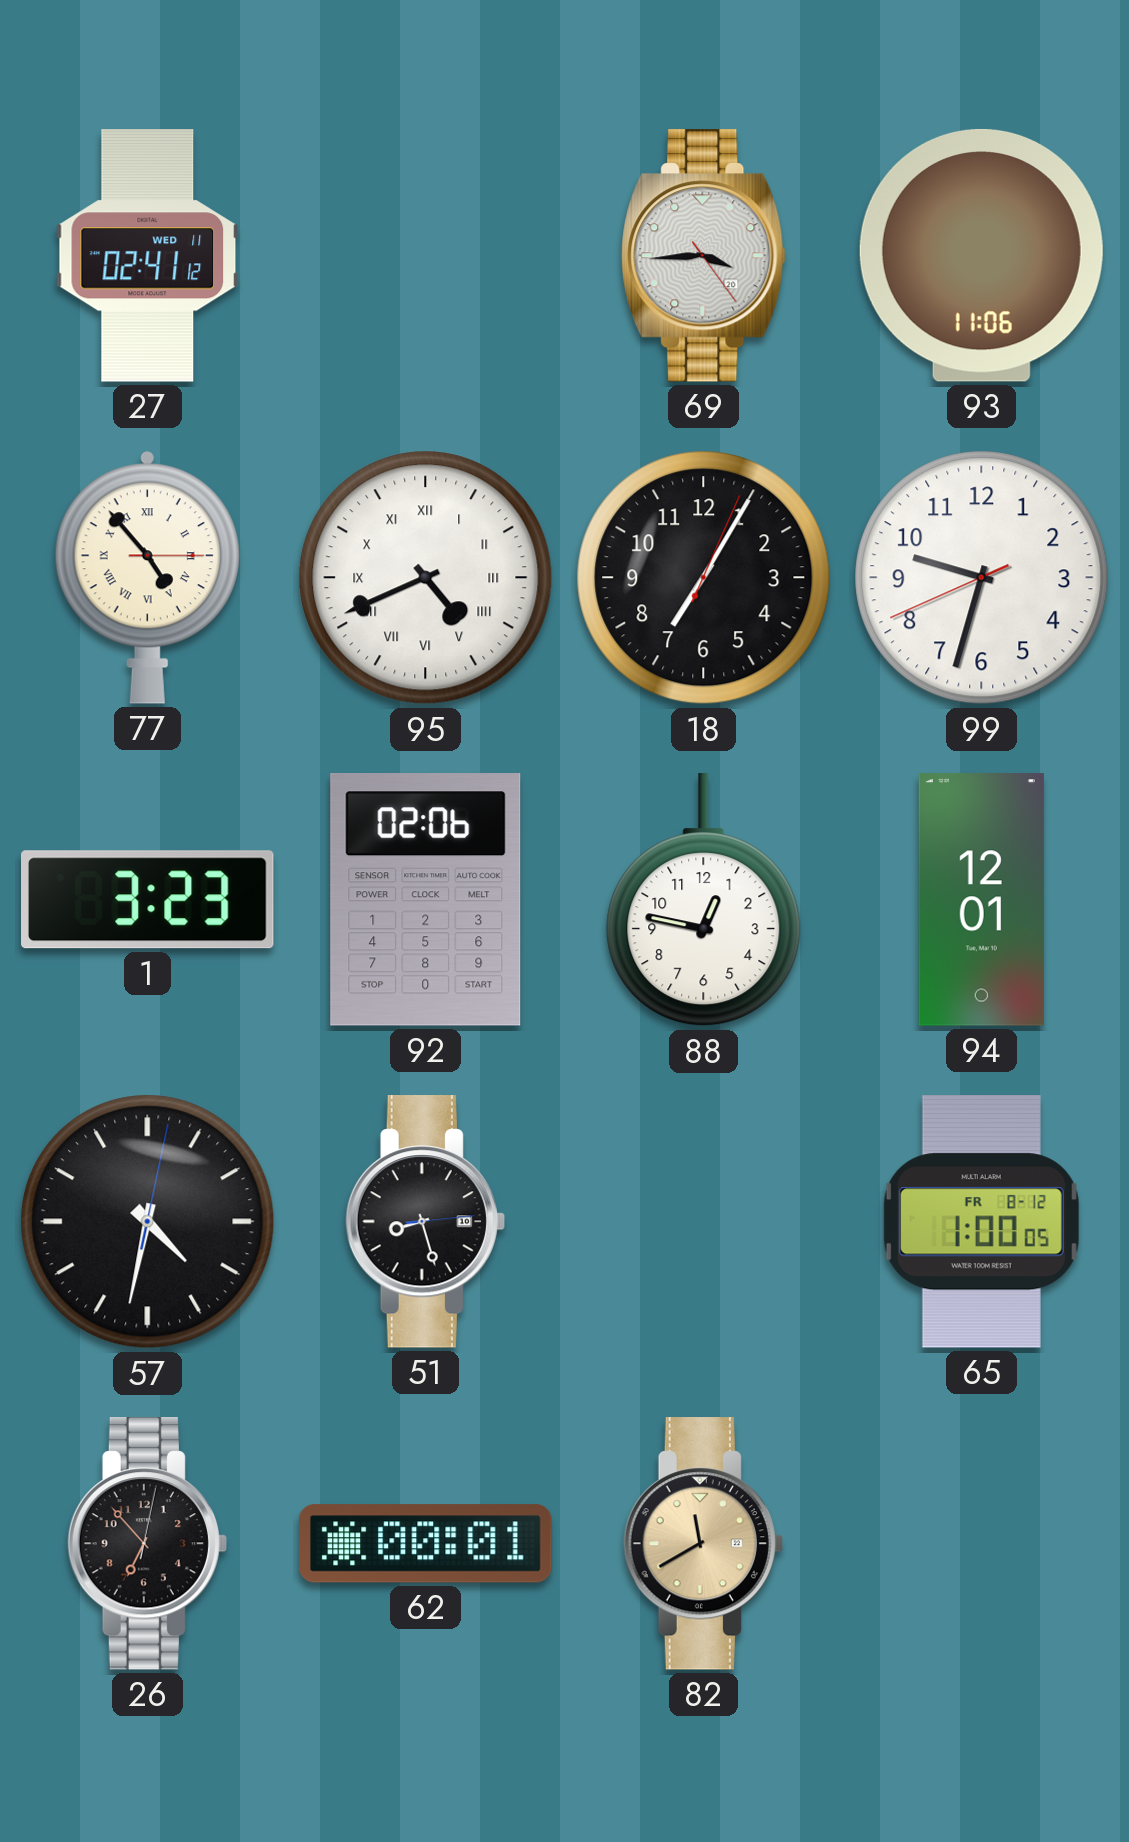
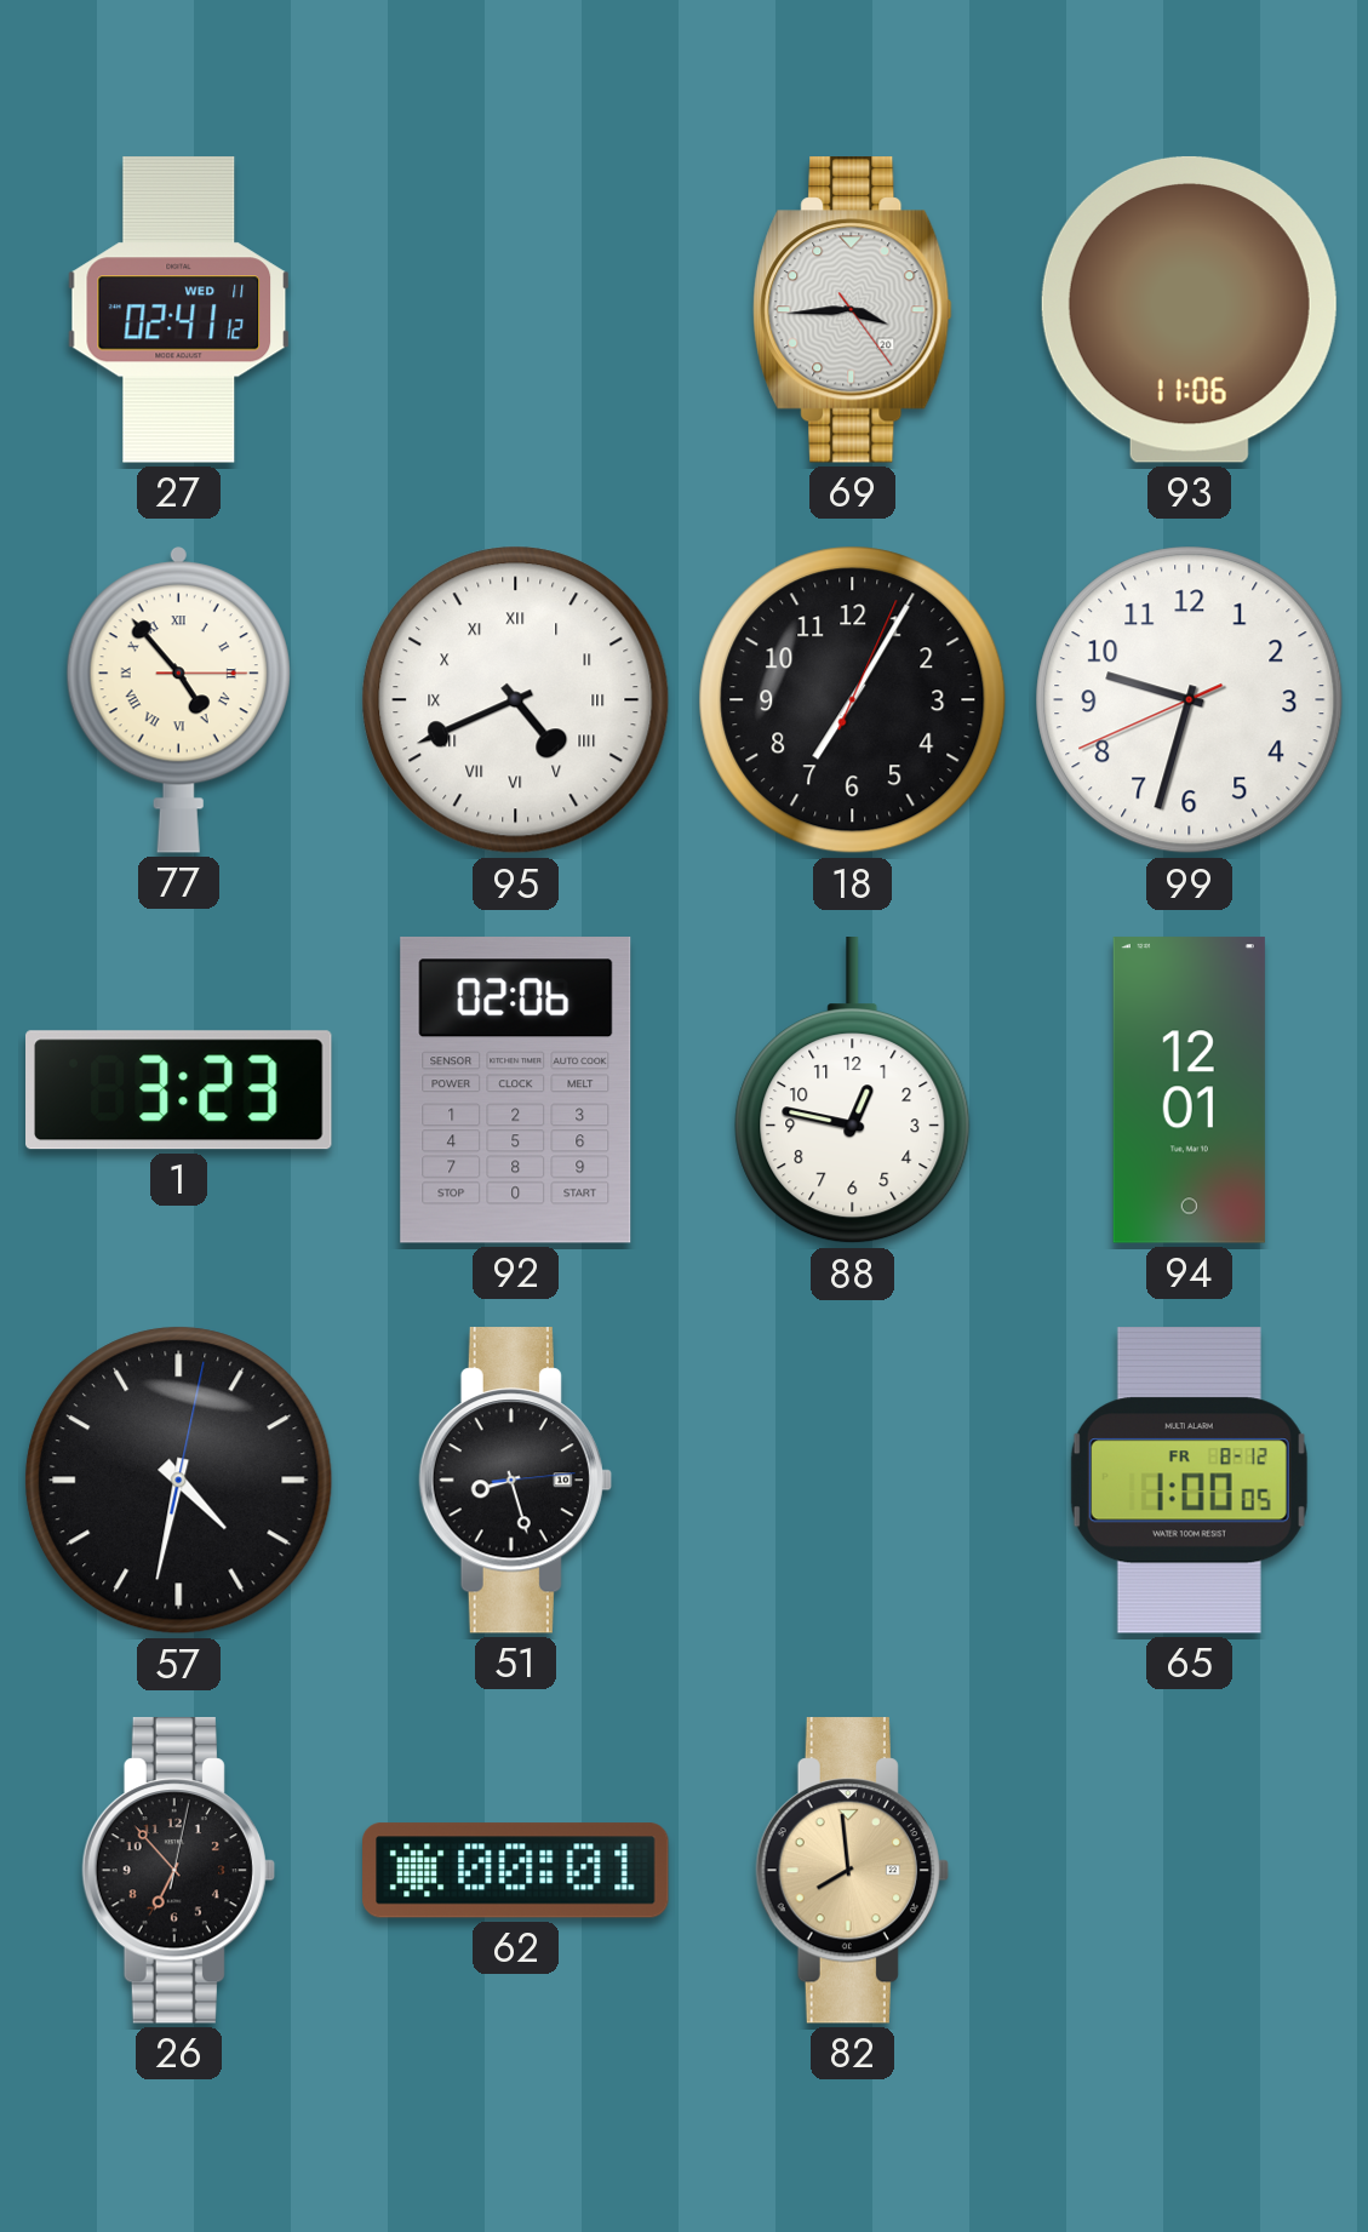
82: 11:40 -> 7:59 (852, 1871)
